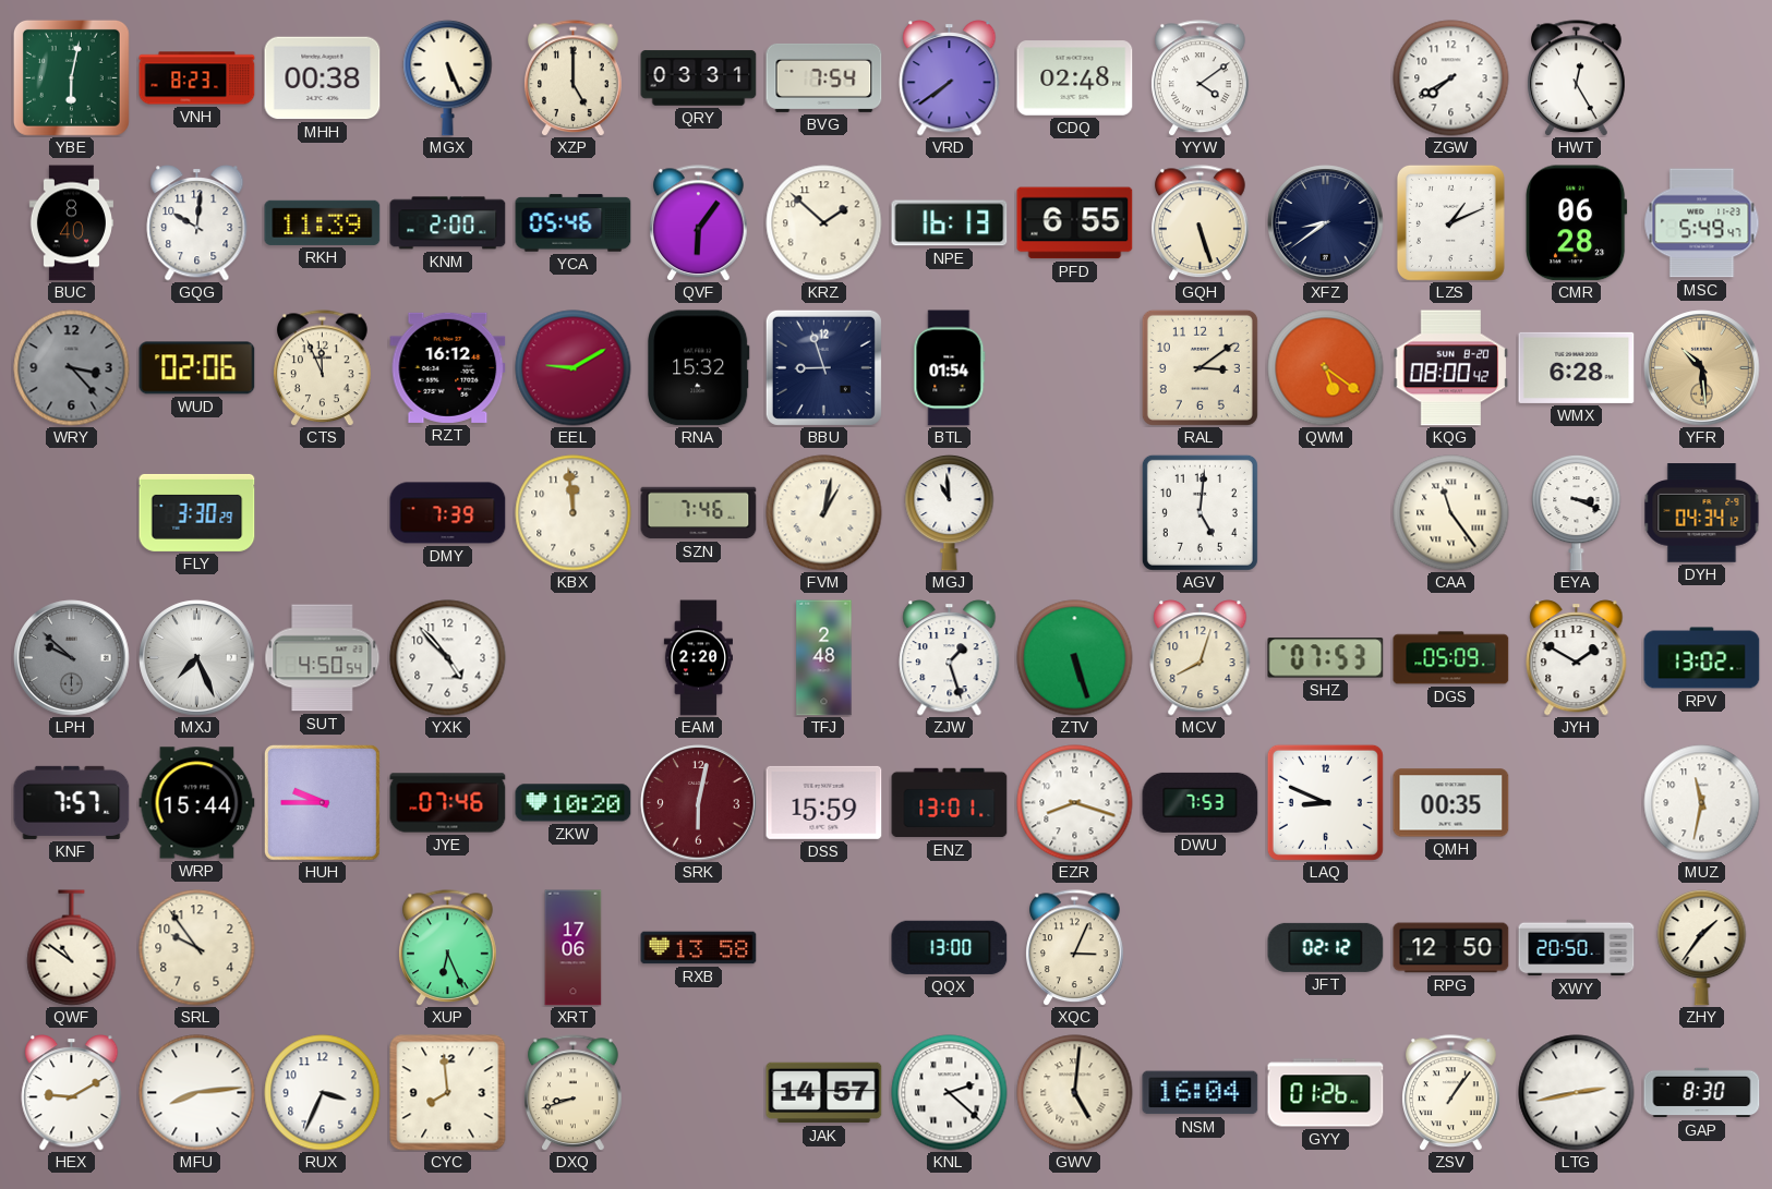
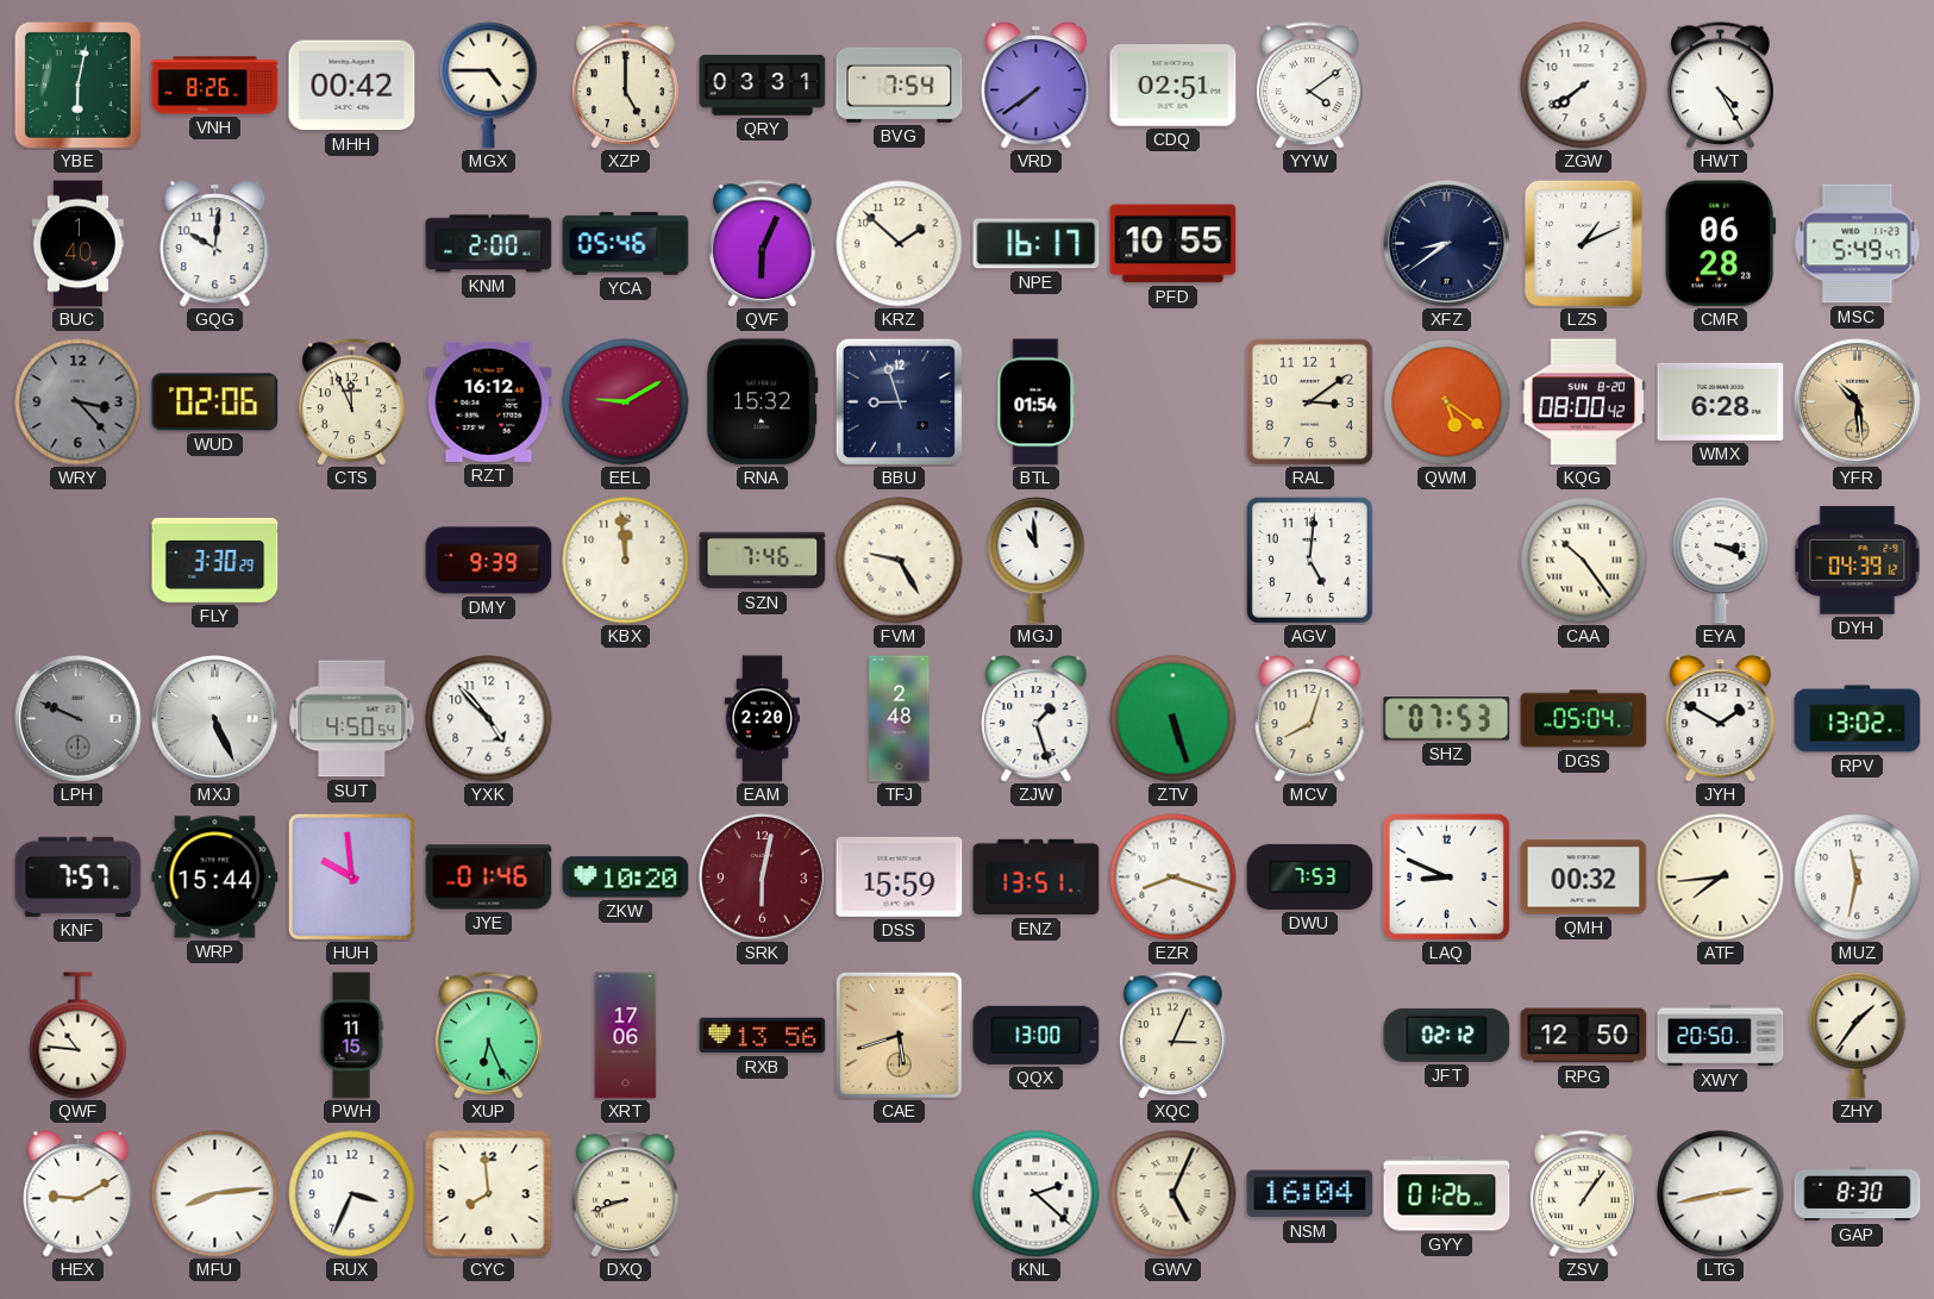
VNH: 8:23 -> 8:26 (215, 86)
MHH: 00:38 -> 00:42 (352, 86)
MGX: 5:26 -> 4:45 (489, 85)
CDQ: 02:48 -> 02:51 (1173, 86)
ZGW: 7:40 -> 7:39 (1584, 86)
HWT: 12:25 -> 4:25 (1721, 86)
BUC: 8:40 -> 1:40 (77, 244)
RKH: 11:39 -> none (323, 222)
QVF: 6:06 -> 6:04 (763, 244)
NPE: 16:13 -> 16:17 (1037, 244)
PFD: 6:55 -> 10:55 (1173, 244)
GQH: 5:27 -> none (1201, 223)
DMY: 7:39 -> 9:39 (489, 561)
FVM: 1:02 -> 9:25 (900, 561)
CAA: 11:24 -> 10:24 (1584, 561)
DYH: 04:34 -> 04:39 (1858, 561)
LPH: 9:52 -> 9:49 (79, 719)
MXJ: 7:26 -> 5:26 (215, 719)
DGS: 05:09 -> 05:04 (1584, 719)
HUH: 9:45 -> 9:59 (351, 876)
JYE: 07:46 -> 01:46 (489, 878)
ENZ: 13:01 -> 13:51 (1037, 878)
QMH: 00:35 -> 00:32 (1584, 878)
ATF: none -> 7:44 (1721, 878)
QWF: 10:51 -> 10:46 (79, 1036)
SRL: 9:54 -> none (197, 948)
PWH: none -> 11:15 (351, 1036)
RXB: 13:58 -> 13:56 (763, 1036)
CAE: none -> 5:42 (899, 1035)
JAK: 14:57 -> none (824, 1093)
GWV: 5:01 -> 5:04 (1173, 1194)
